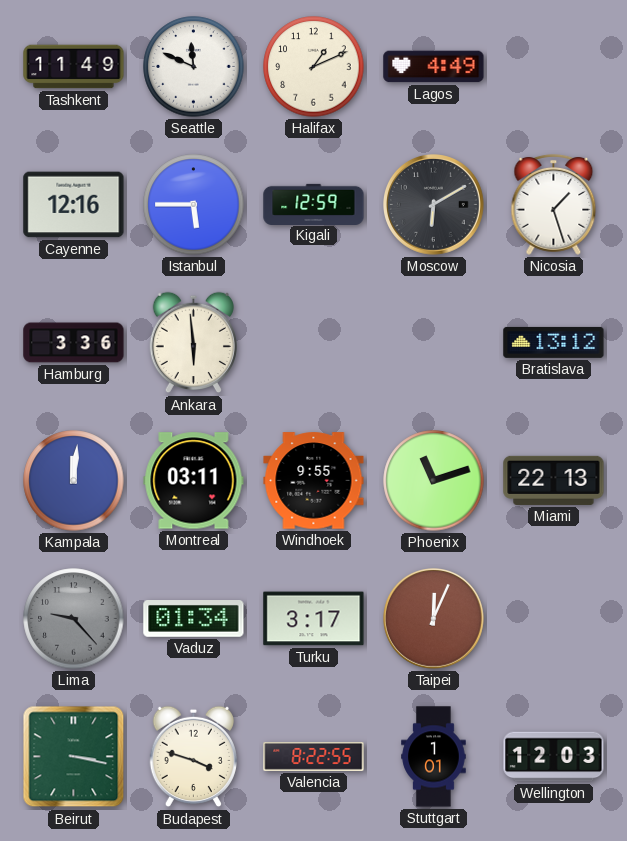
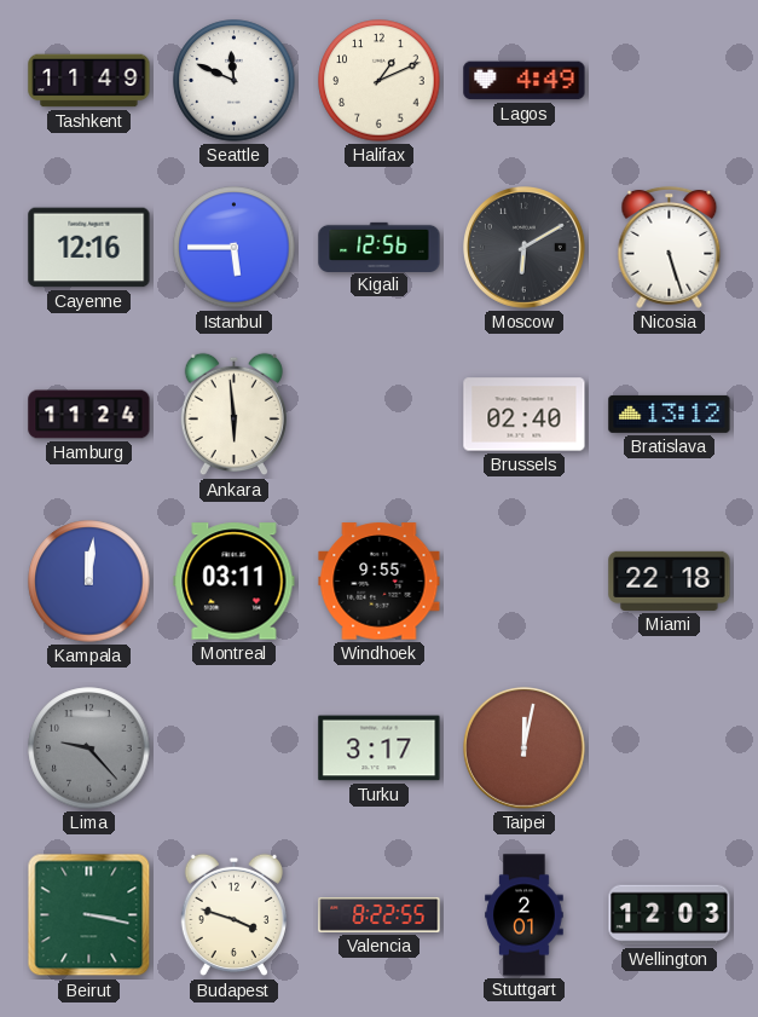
Kigali: 12:59 -> 12:56 (380, 247)
Nicosia: 1:27 -> 5:27 (670, 248)
Hamburg: 3:36 -> 11:24 (89, 415)
Brussels: none -> 02:40 (525, 415)
Phoenix: 11:12 -> none (434, 481)
Miami: 22:13 -> 22:18 (670, 580)
Vaduz: 01:34 -> none (194, 619)
Taipei: 12:04 -> 12:02 (525, 749)
Stuttgart: 1:01 -> 2:01 (525, 915)
